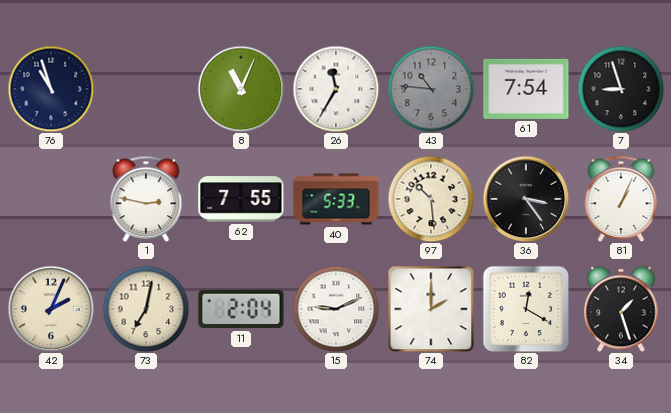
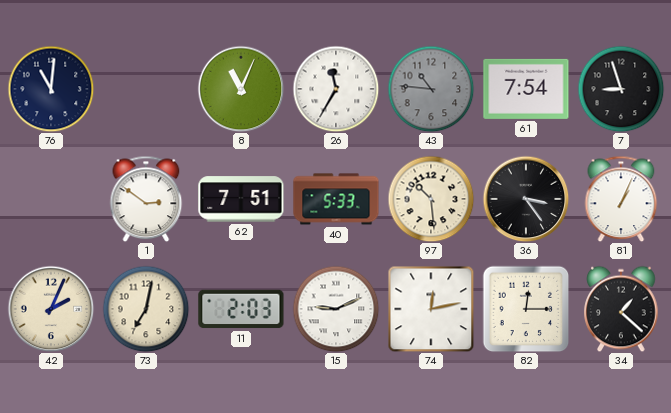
76: 10:57 -> 11:01 (51, 89)
1: 2:47 -> 2:51 (146, 199)
62: 7:55 -> 7:51 (241, 199)
11: 2:04 -> 2:03 (241, 309)
74: 2:00 -> 12:13 (431, 309)
82: 12:20 -> 12:15 (526, 309)
34: 1:27 -> 1:22 (621, 309)
